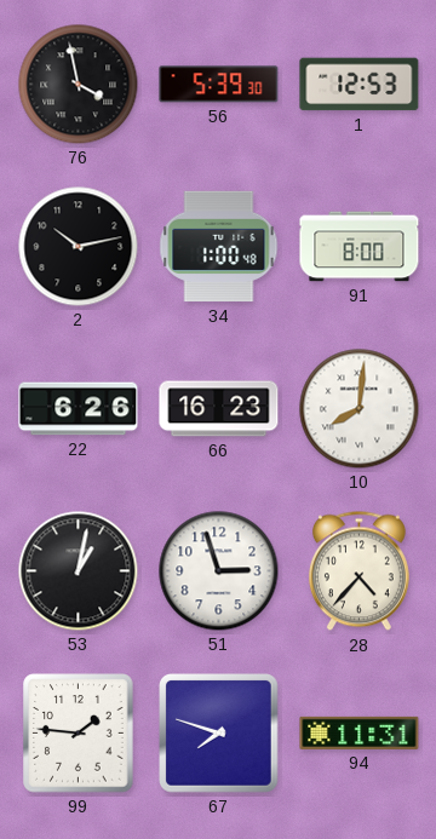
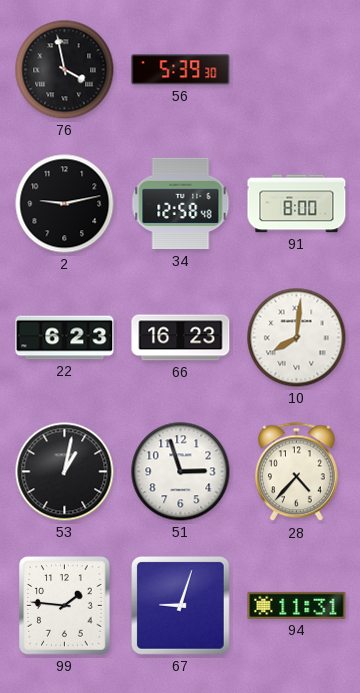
1: 12:53 -> none (360, 85)
2: 10:13 -> 9:13 (65, 204)
34: 1:00 -> 12:58 (181, 204)
22: 6:26 -> 6:23 (65, 338)
67: 7:48 -> 9:03 (181, 606)
